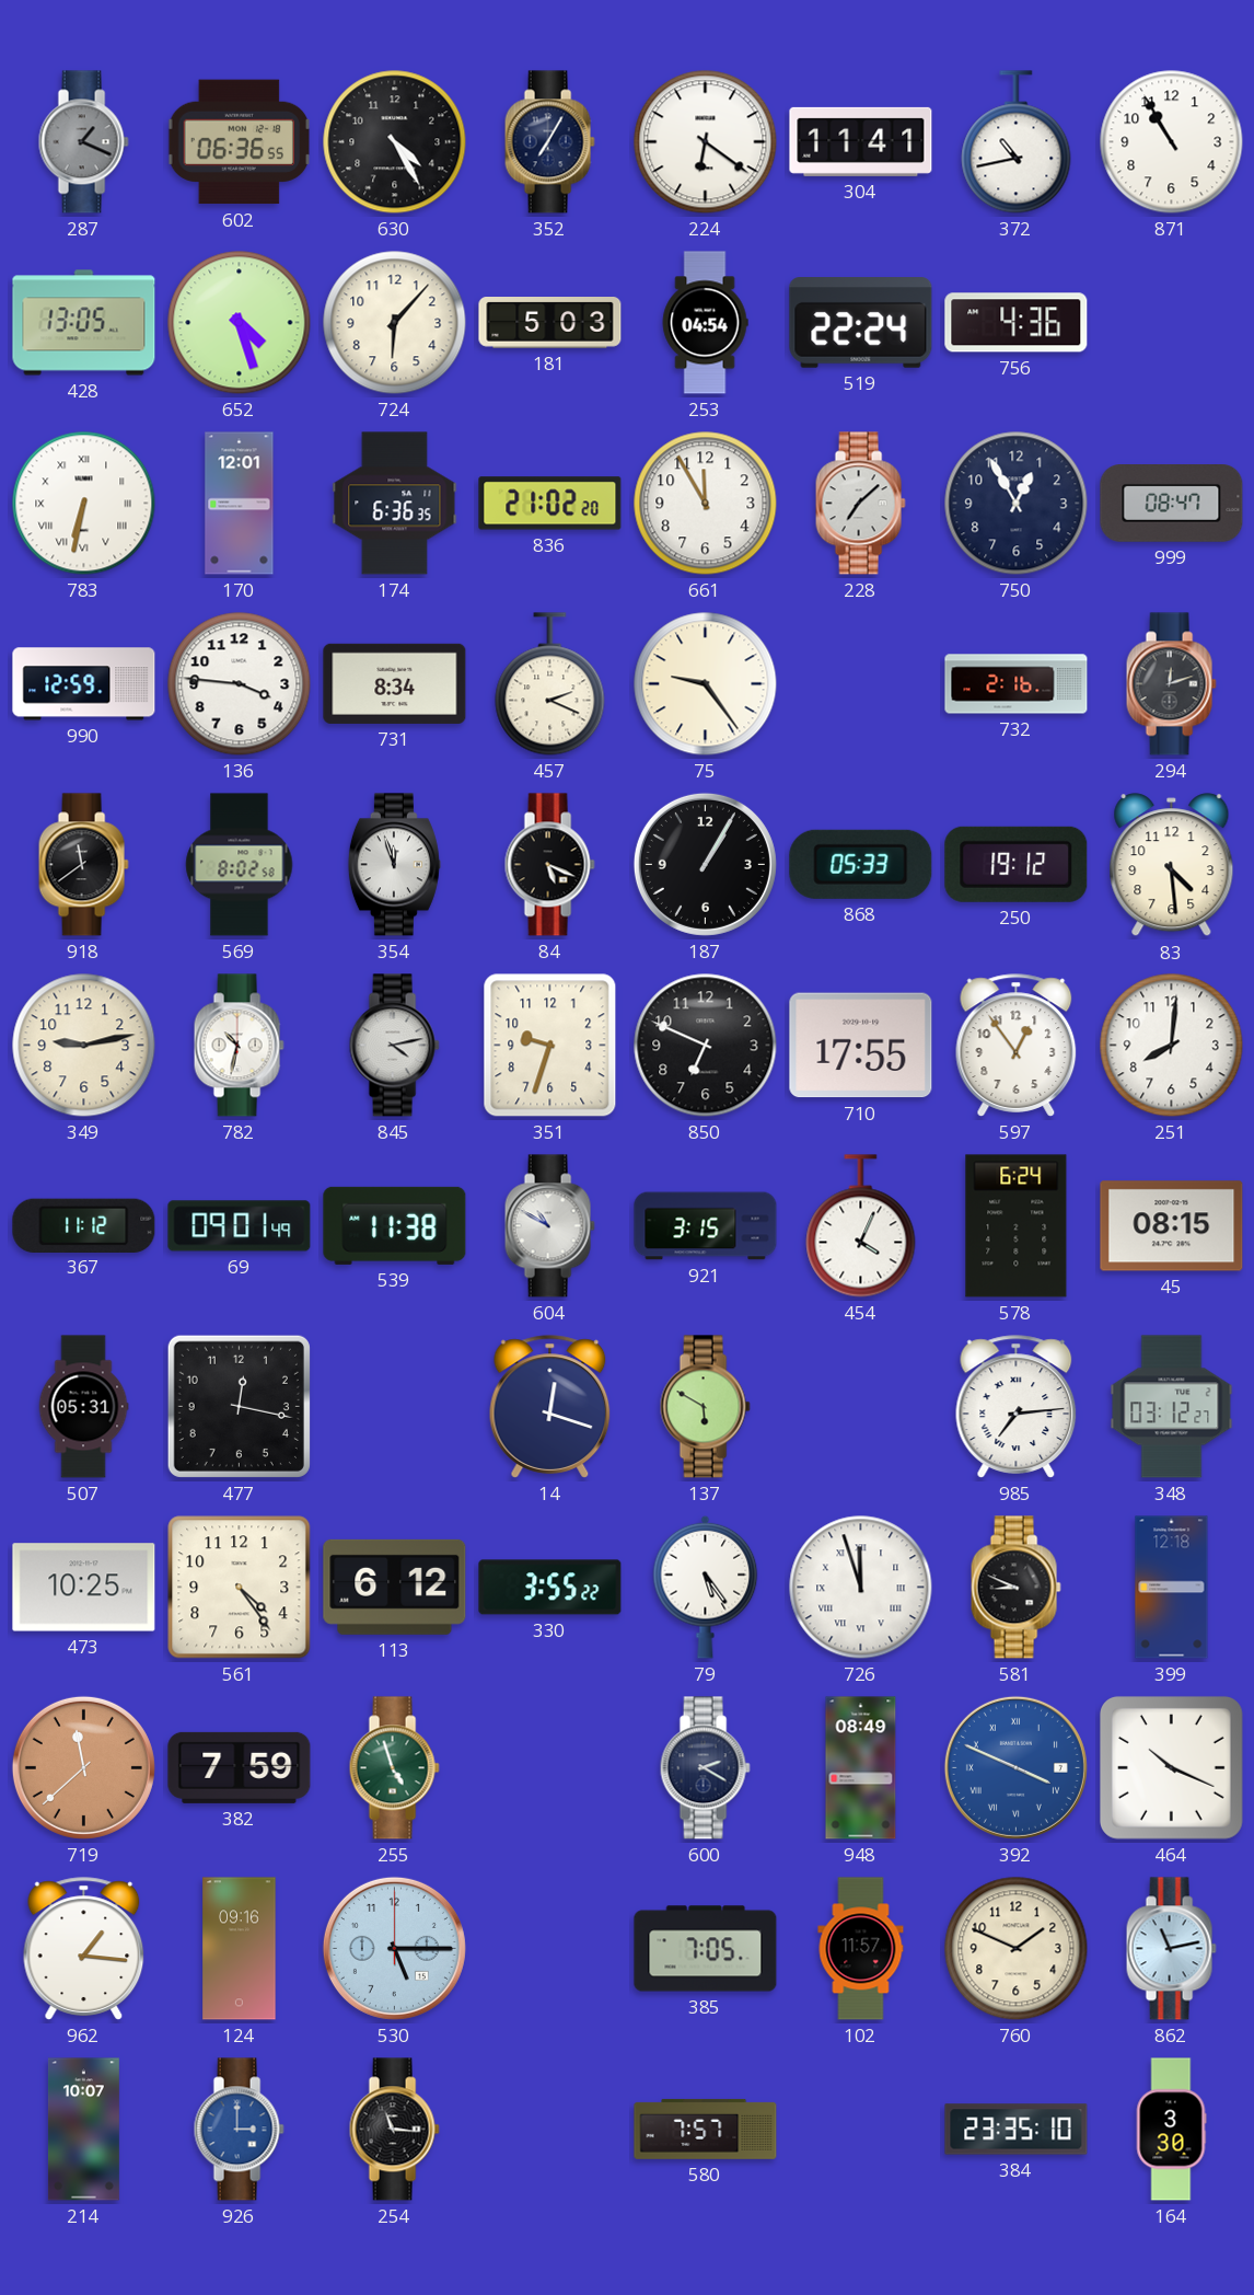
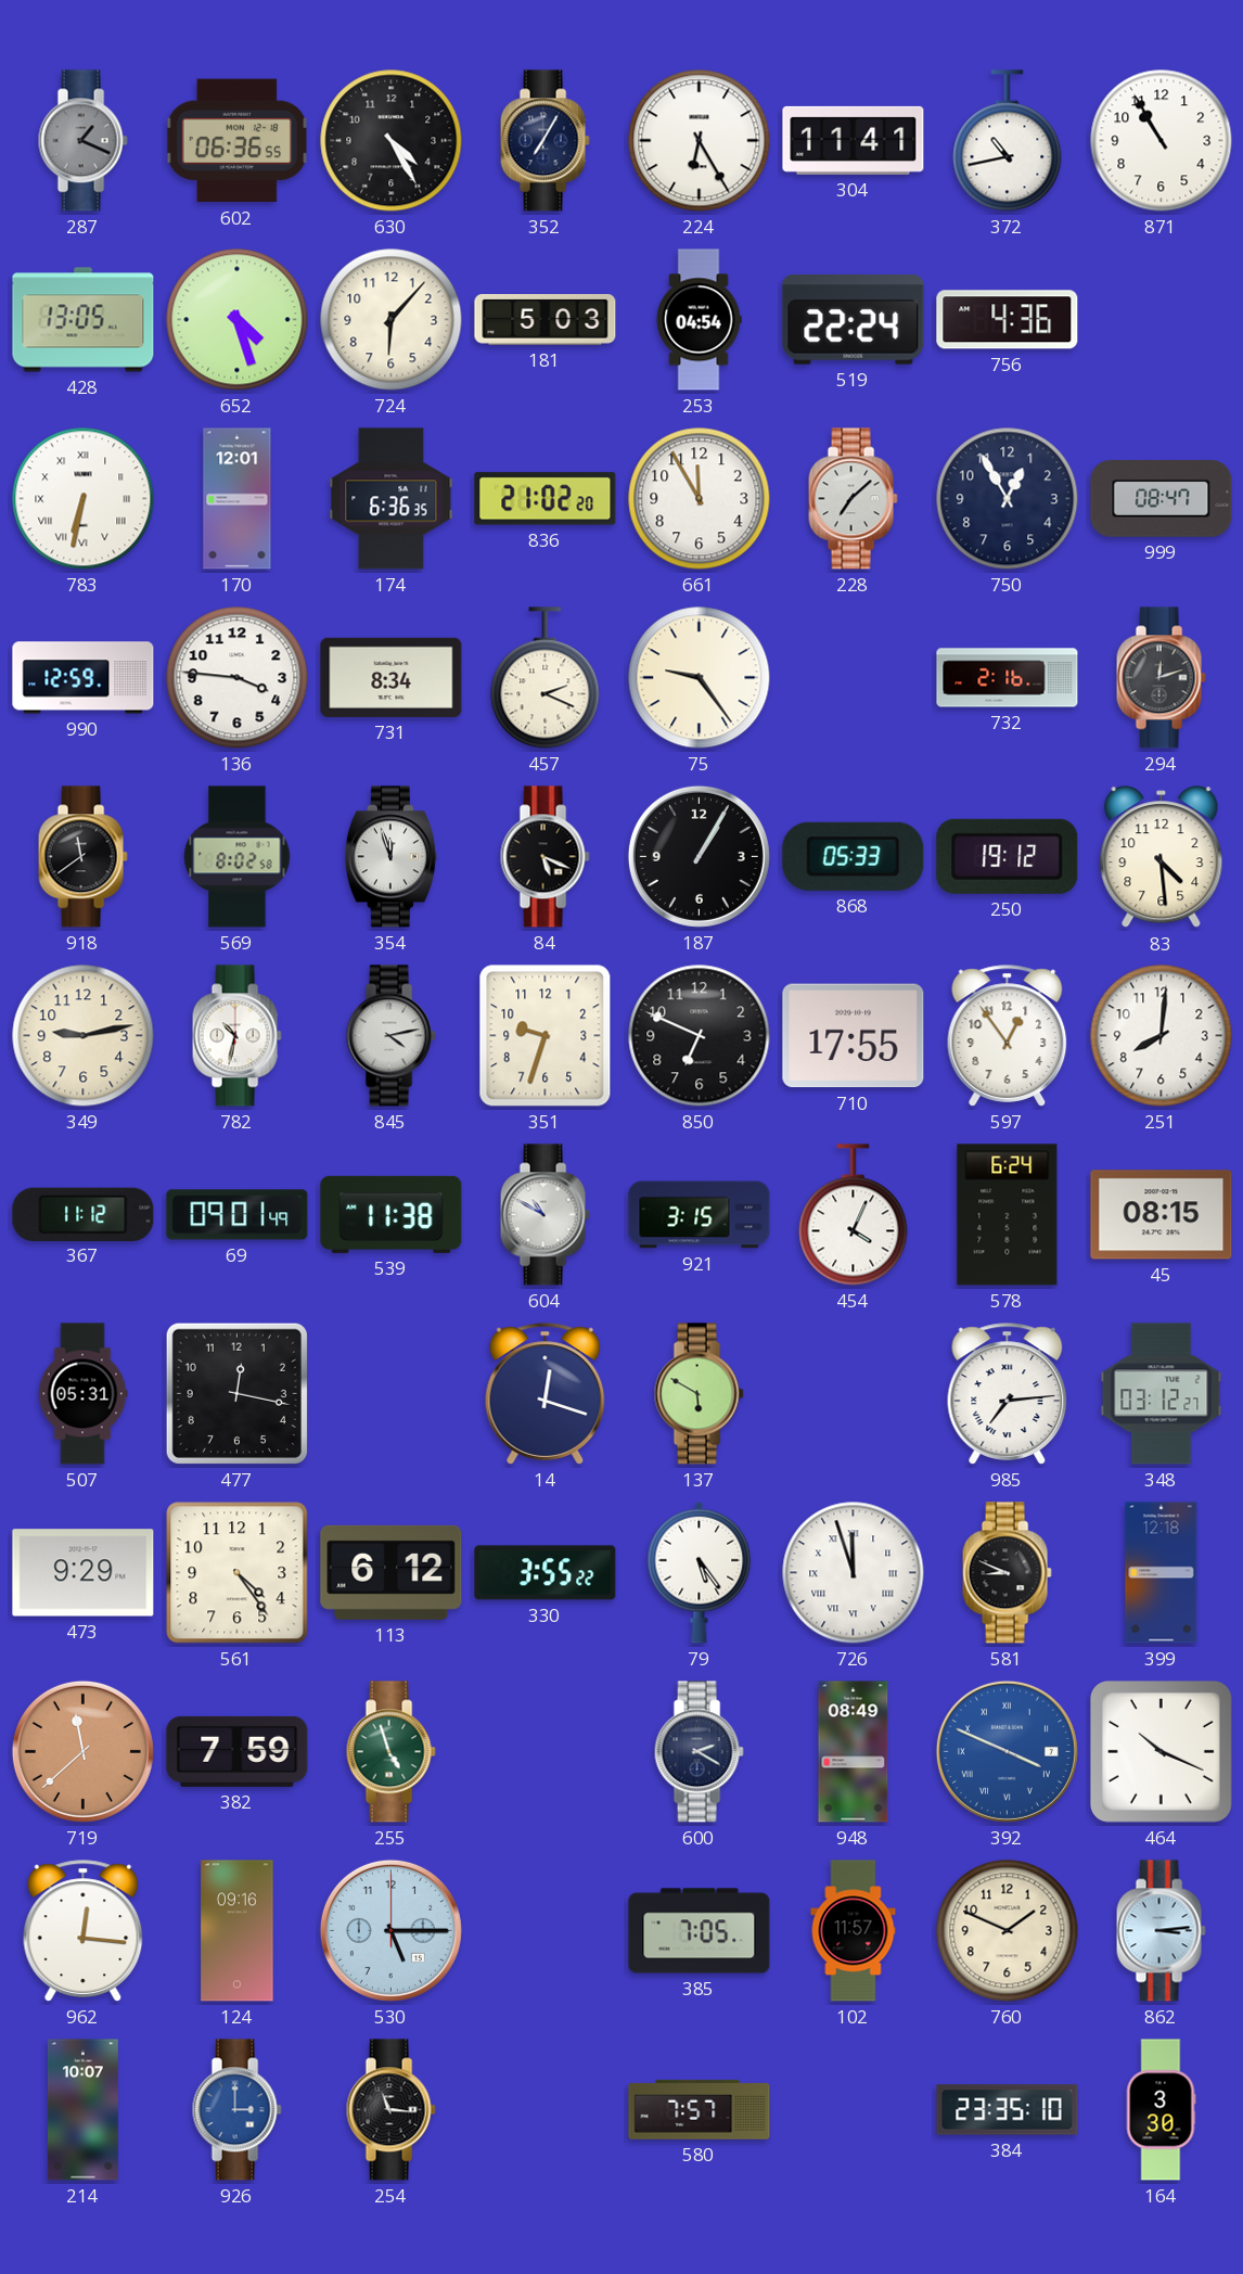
224: 6:21 -> 6:25 (700, 141)
473: 10:25 -> 9:29 (84, 1573)
962: 1:16 -> 12:16 (84, 1931)
862: 11:13 -> 3:14 (1161, 1931)
